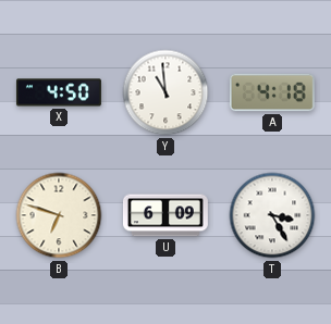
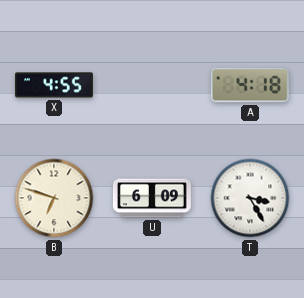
X: 4:50 -> 4:55 (54, 85)
Y: 10:59 -> none (165, 92)
